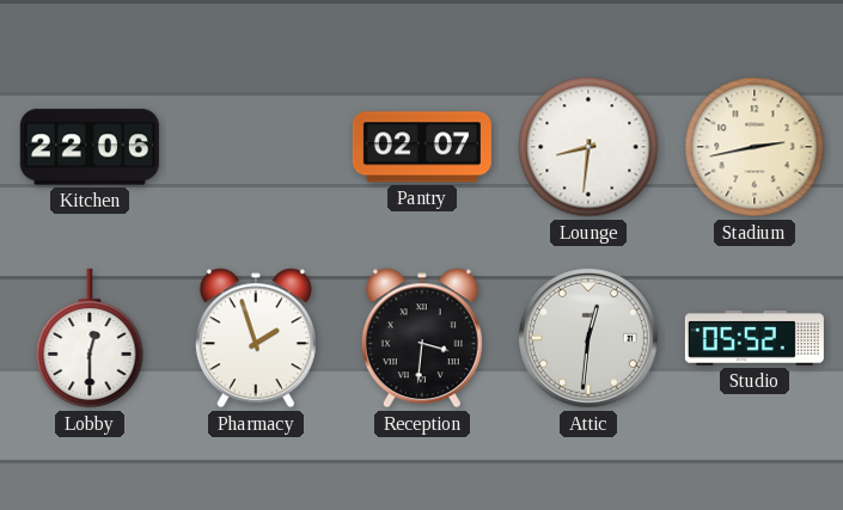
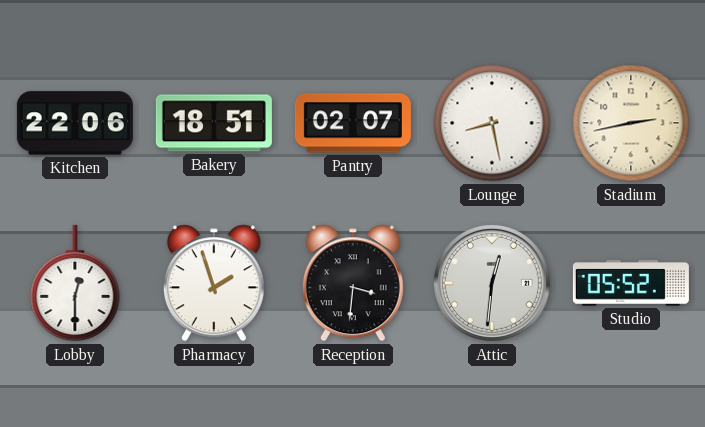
Bakery: none -> 18:51 (214, 123)
Lounge: 8:31 -> 8:28 (492, 123)
